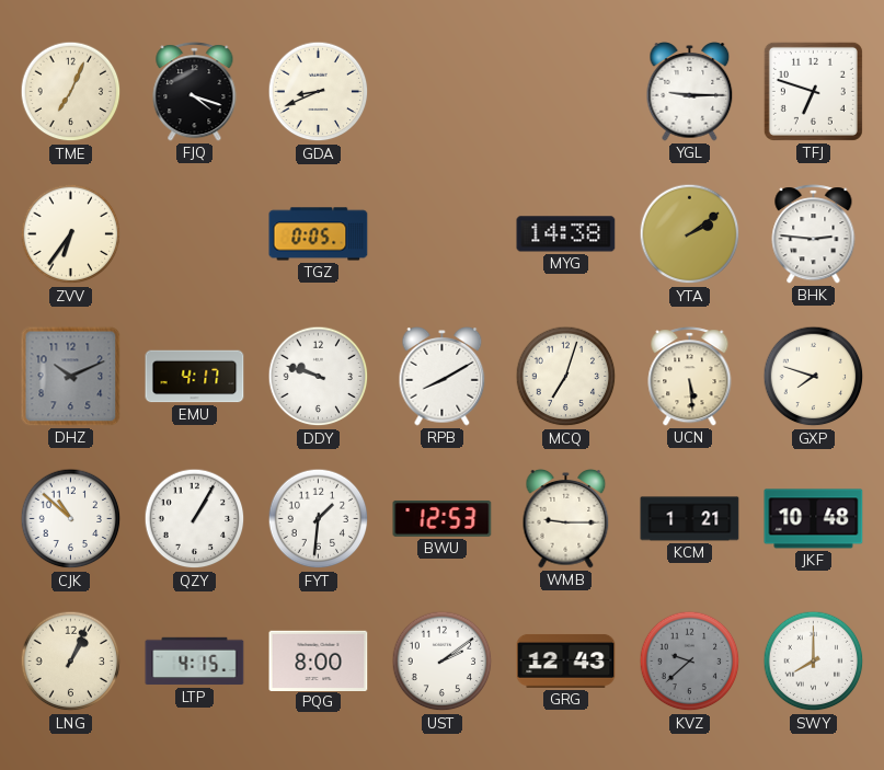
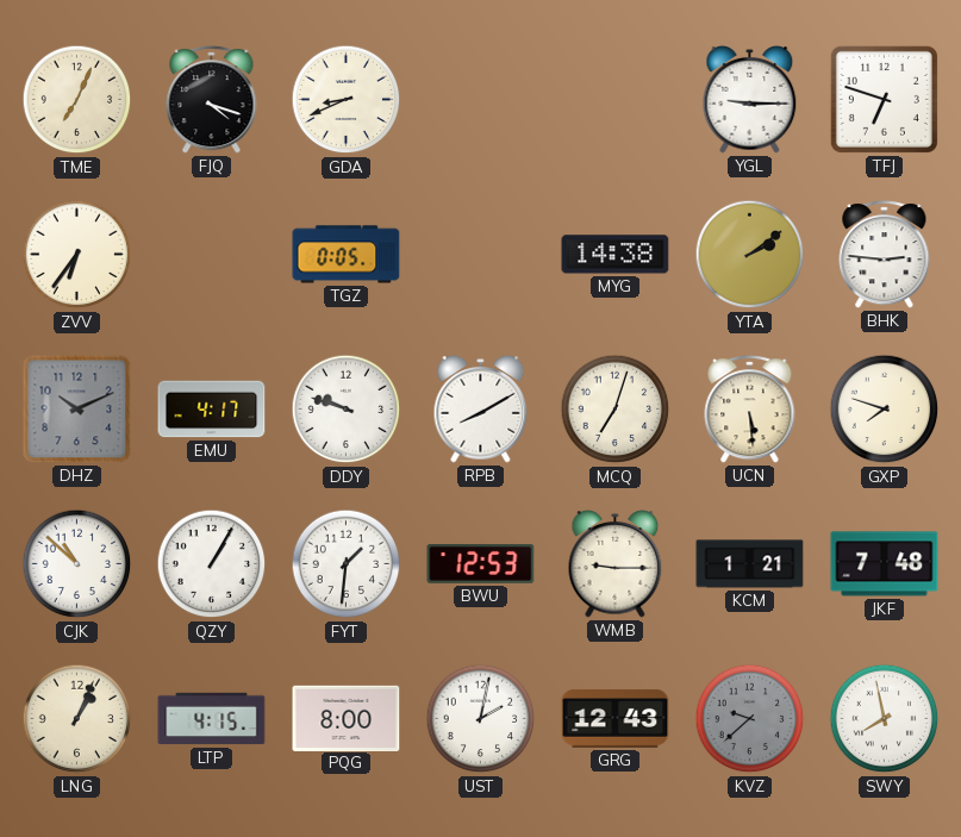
JKF: 10:48 -> 7:48 (885, 564)
UST: 2:09 -> 2:02 (481, 719)
SWY: 8:00 -> 7:58 (885, 719)
